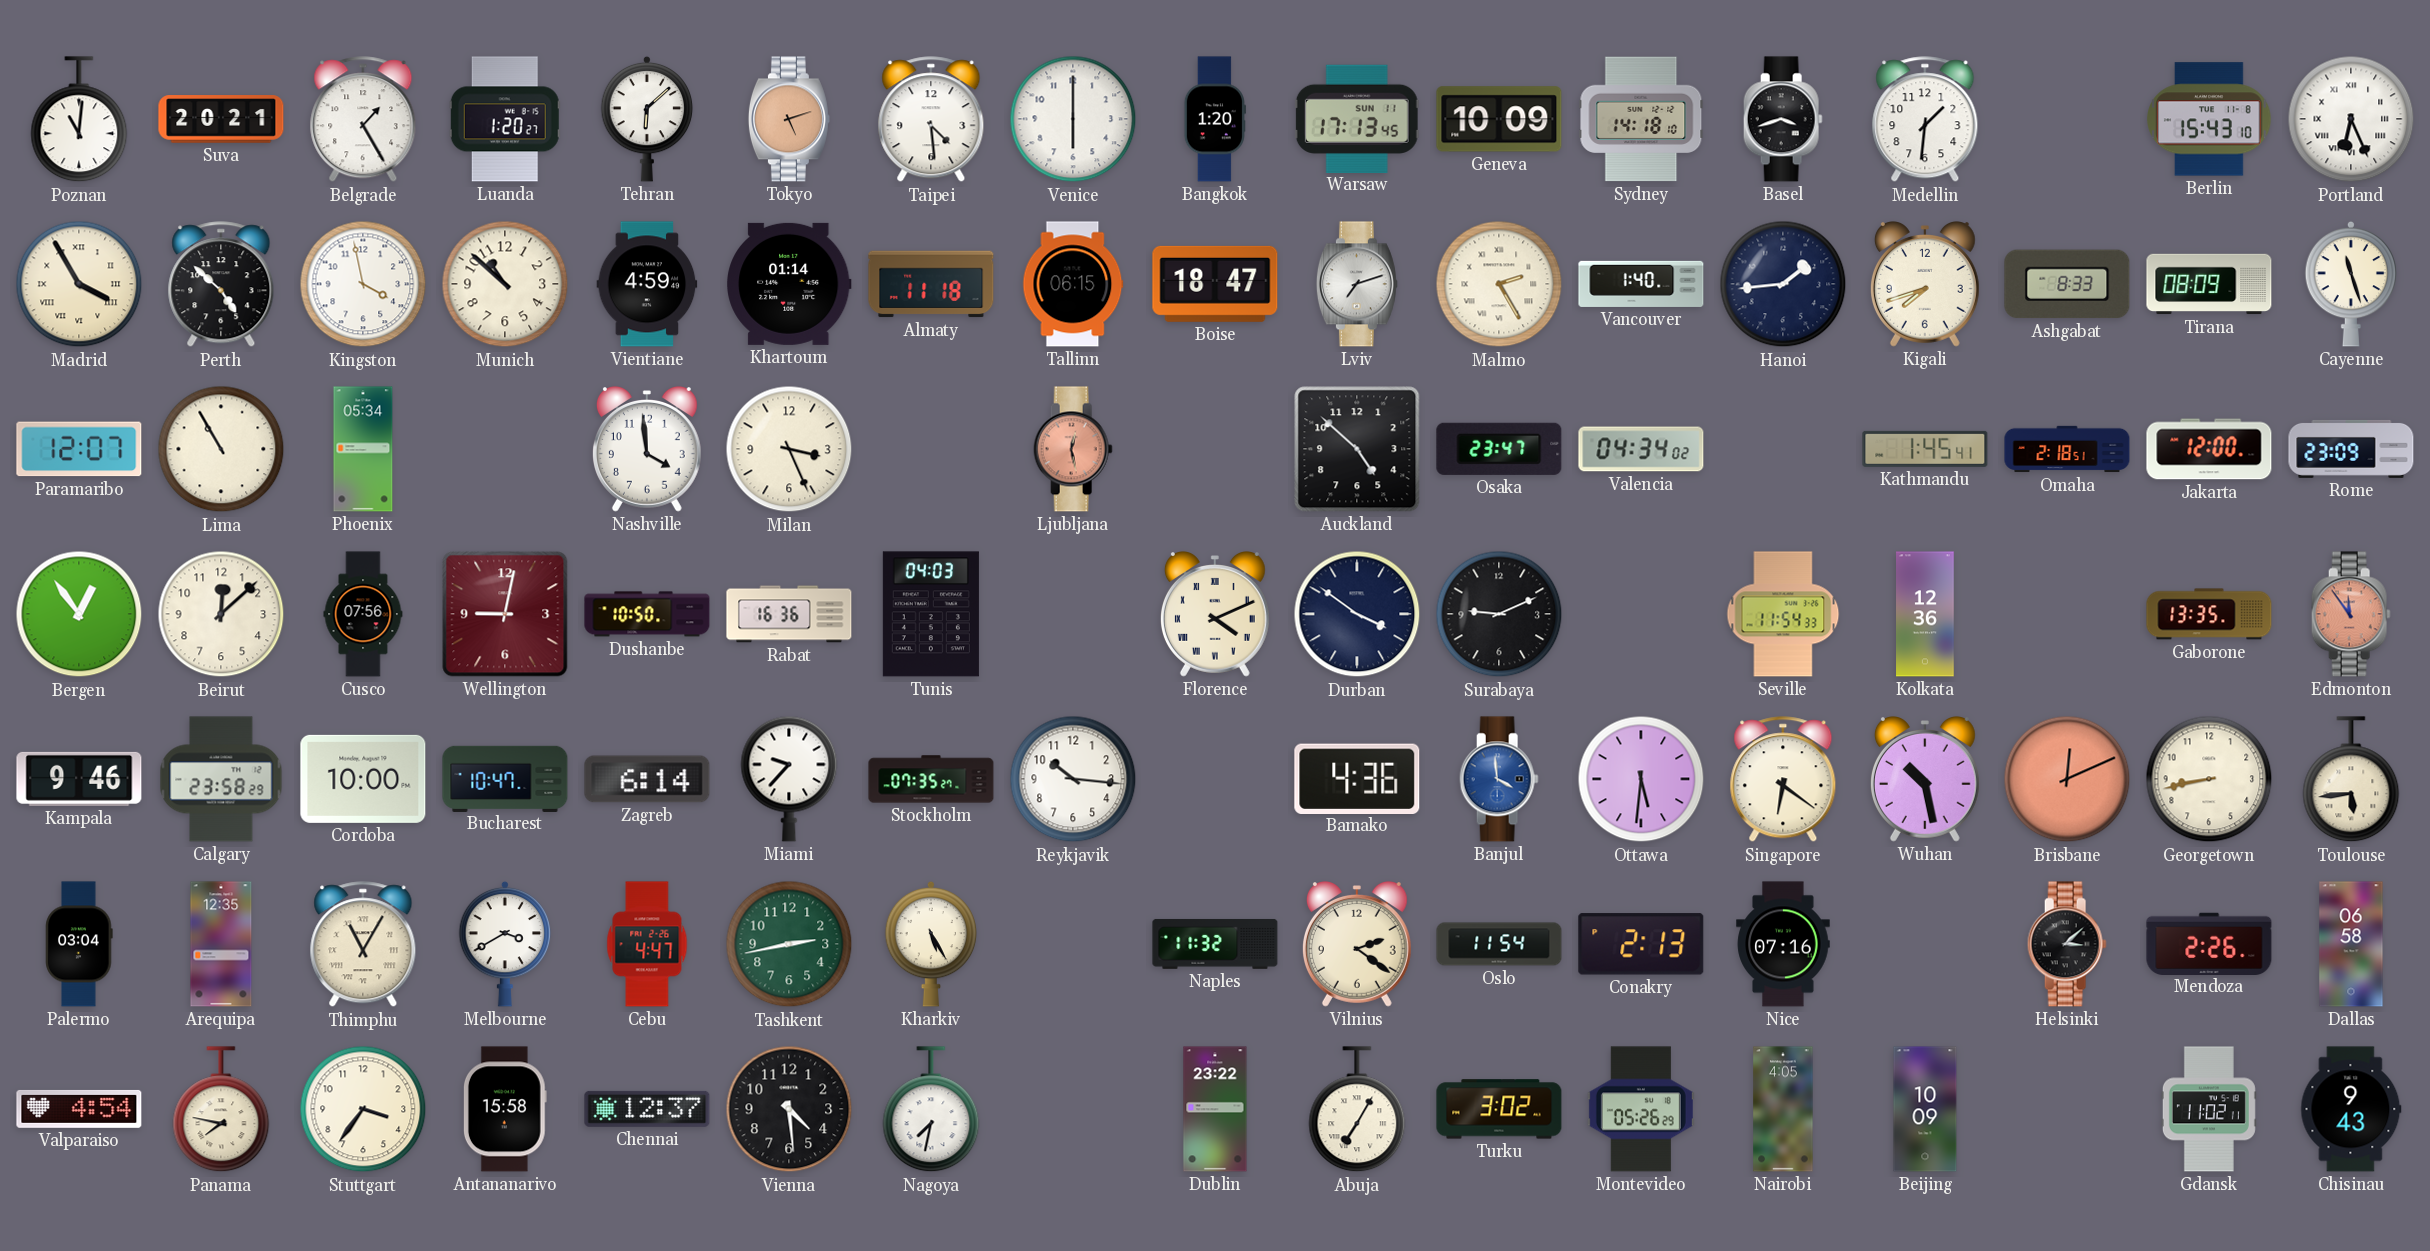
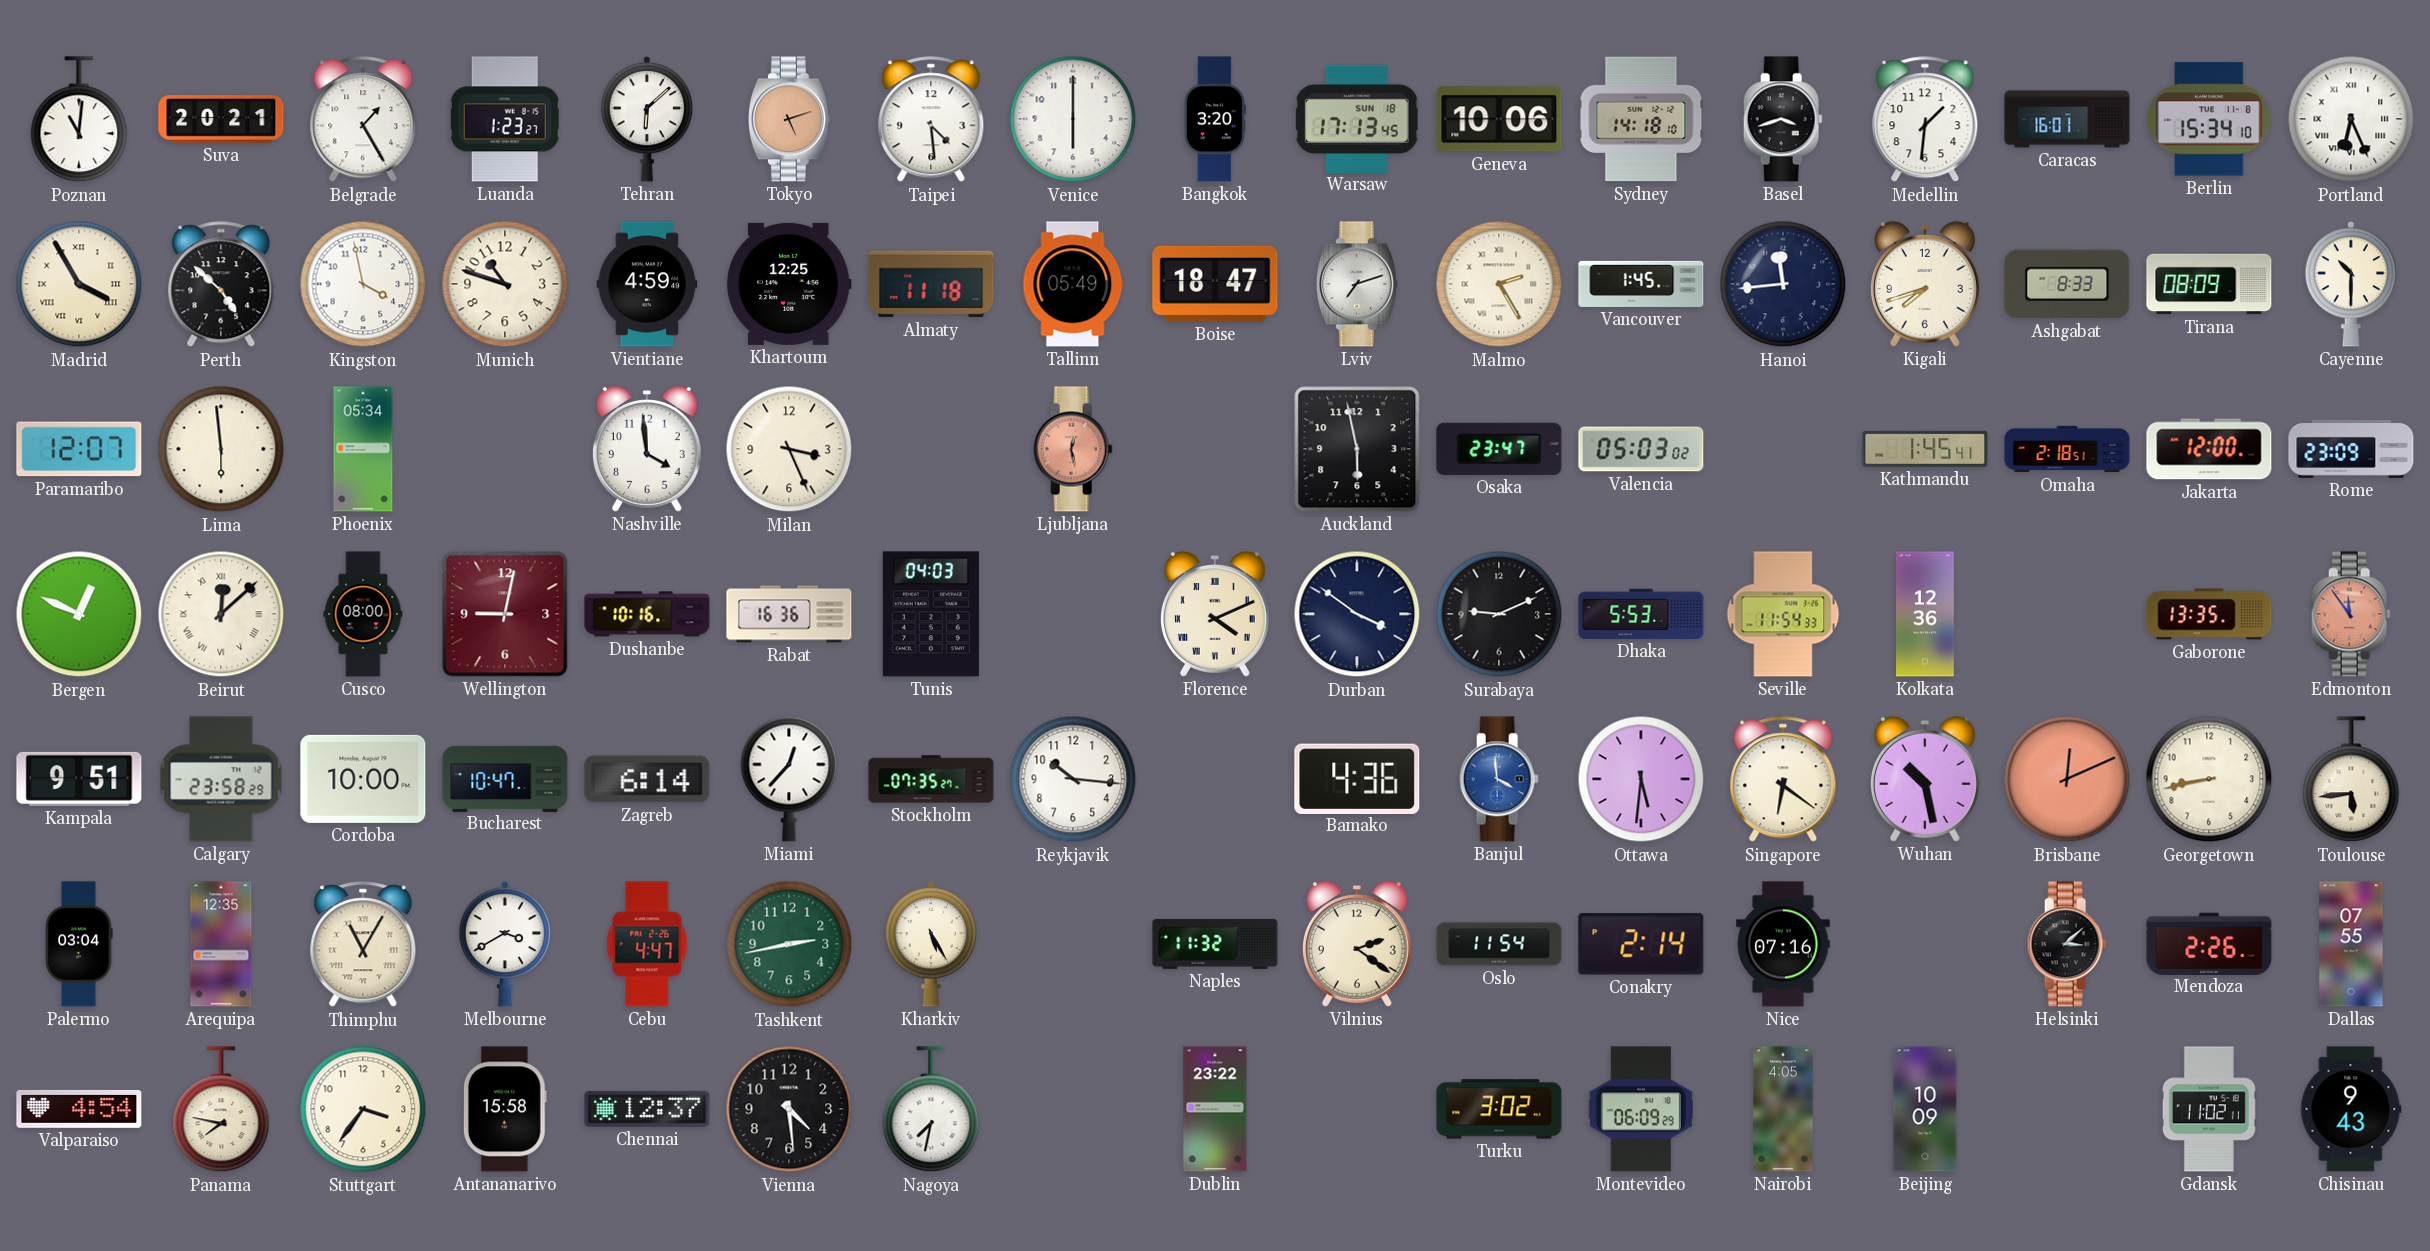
Luanda: 1:20 -> 1:23 (505, 119)
Bangkok: 1:20 -> 3:20 (1215, 119)
Warsaw date: SUN 11 -> SUN 18 (1357, 118)
Geneva: 10:09 -> 10:06 (1499, 119)
Caracas: none -> 16:01 (2067, 119)
Berlin: 15:43 -> 15:34 (2209, 119)
Munich: 10:52 -> 10:48 (505, 284)
Khartoum: 01:14 -> 12:25 (790, 284)
Tallinn: 06:15 -> 05:49 (1073, 284)
Vancouver: 1:40 -> 1:45 (1641, 284)
Hanoi: 1:44 -> 11:44 (1783, 284)
Cayenne: 11:27 -> 10:30 (2351, 284)
Lima: 10:55 -> 5:59 (221, 449)
Auckland: 4:52 -> 5:58 (1357, 449)
Valencia: 04:34 -> 05:03 (1641, 449)
Bergen: 12:54 -> 12:49 (79, 614)
Beirut numerals: Arabic -> Roman (221, 614)
Cusco: 07:56 -> 08:00 (363, 614)
Dushanbe: 10:50 -> 10:16 (647, 614)
Dhaka: none -> 5:53 (1641, 614)
Kampala: 9:46 -> 9:51 (79, 779)
Miami: 9:37 -> 12:37 (789, 779)
Conakry: 2:13 -> 2:14 (1641, 944)
Dallas: 06:58 -> 07:55 (2351, 944)
Abuja: 7:05 -> none (1357, 1110)
Montevideo: 05:26 -> 06:09 (1641, 1109)
